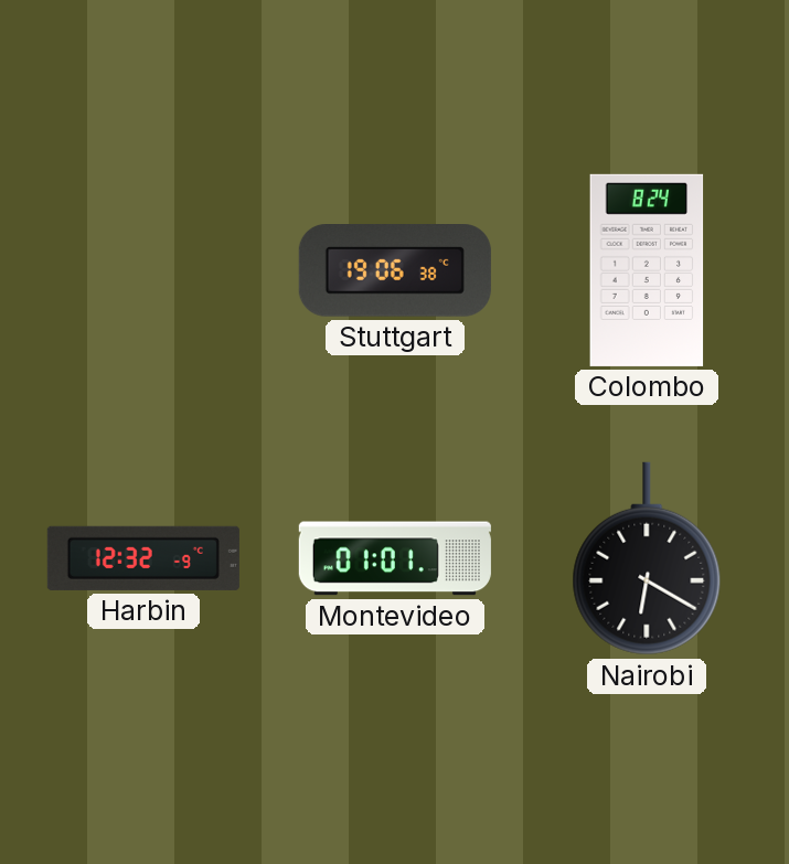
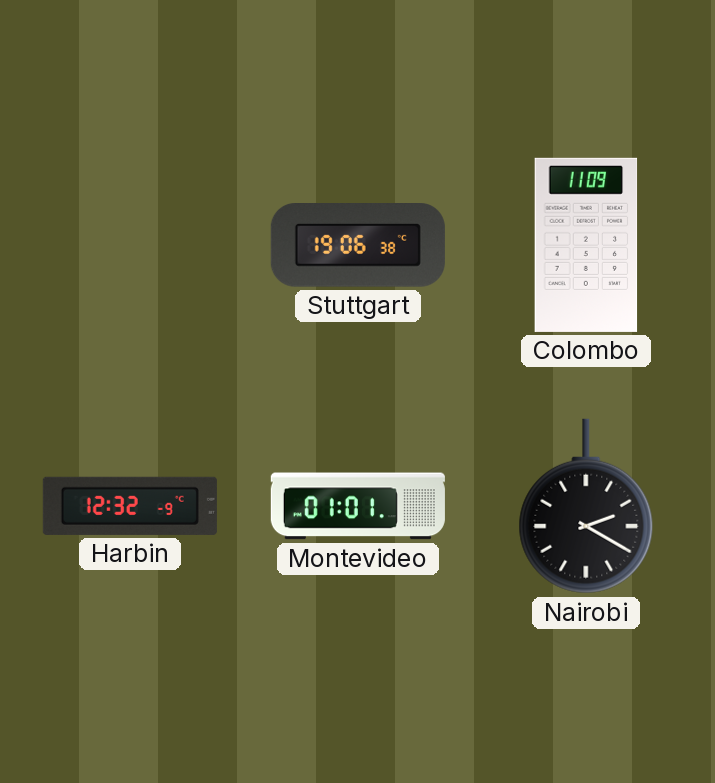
Colombo: 8:24 -> 11:09 (586, 245)
Nairobi: 6:20 -> 2:20 (586, 506)
